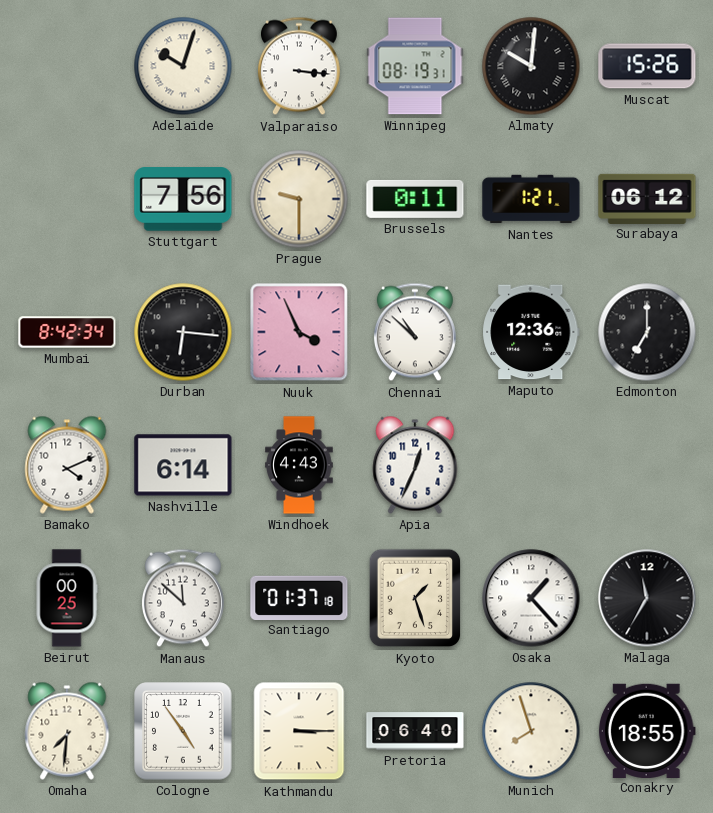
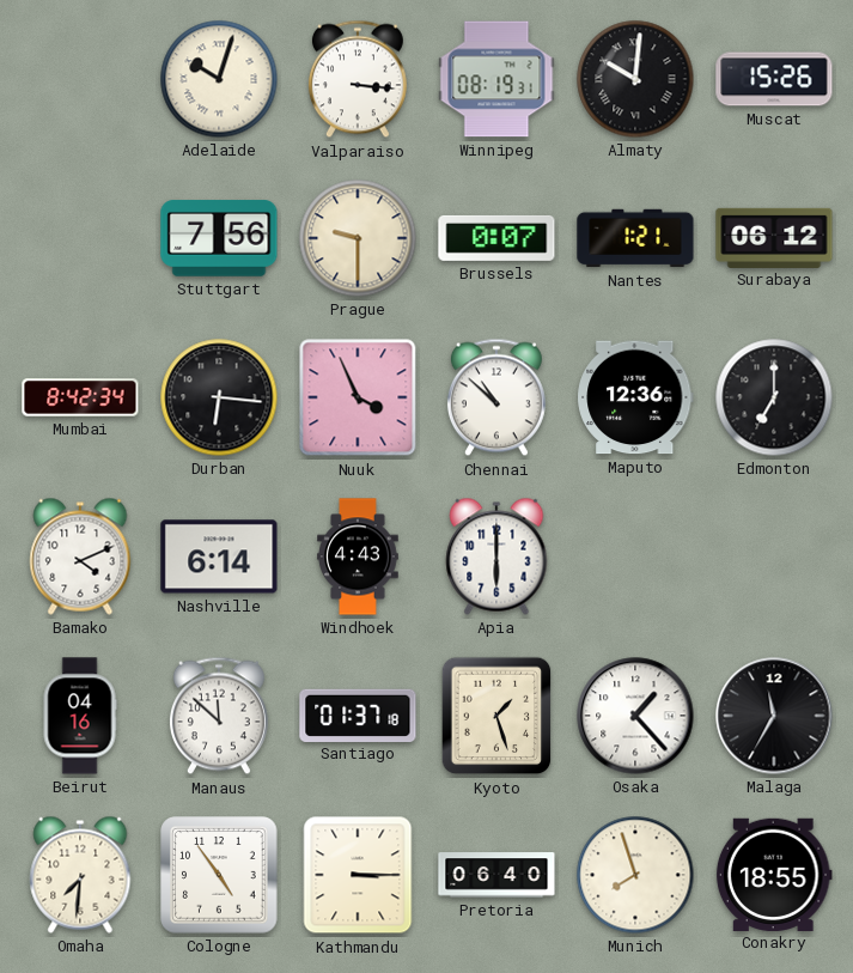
Brussels: 0:11 -> 0:07 (496, 238)
Apia: 12:34 -> 6:00 (496, 557)
Beirut: 00:25 -> 04:16 (80, 716)
